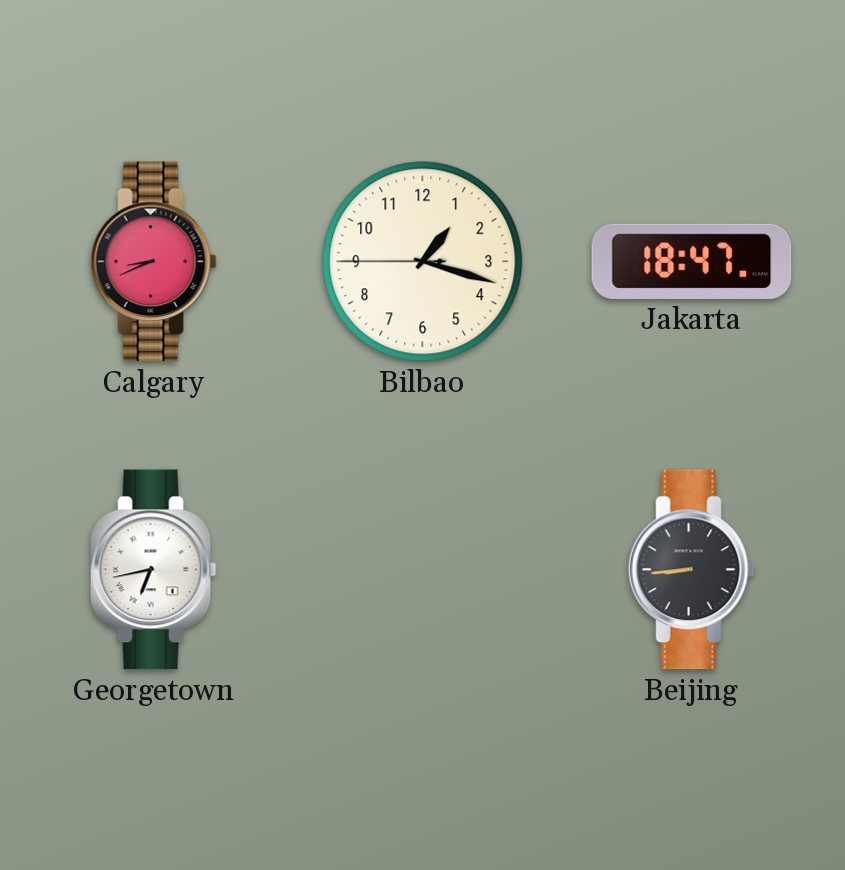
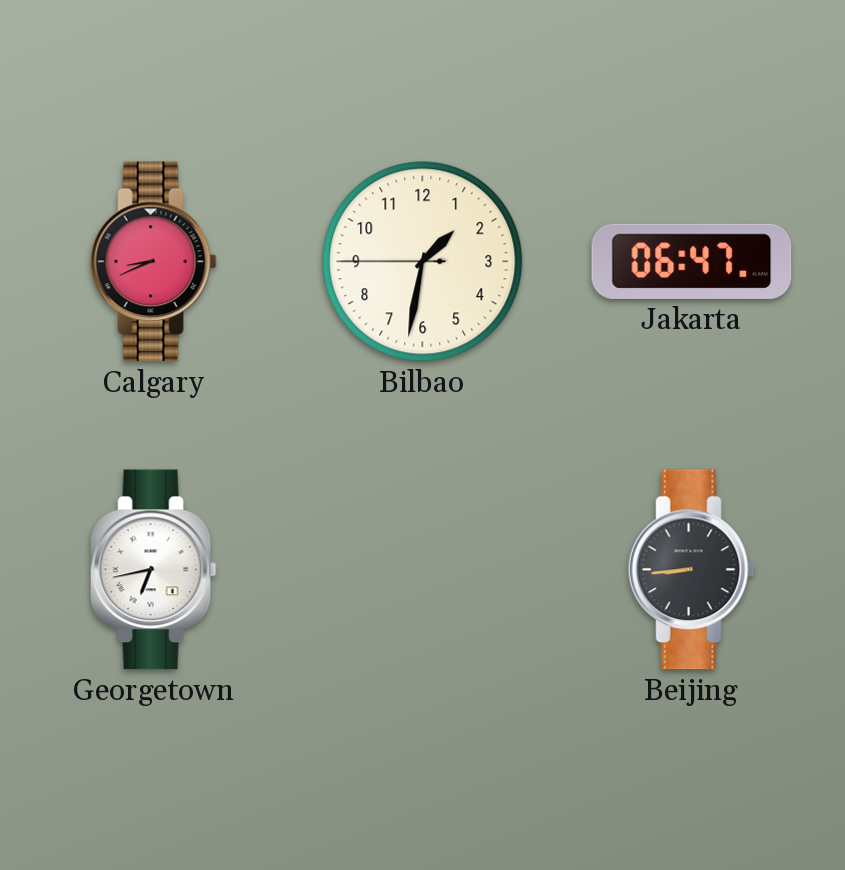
Bilbao: 1:17 -> 1:31 (423, 262)
Jakarta: 18:47 -> 06:47 (692, 261)
